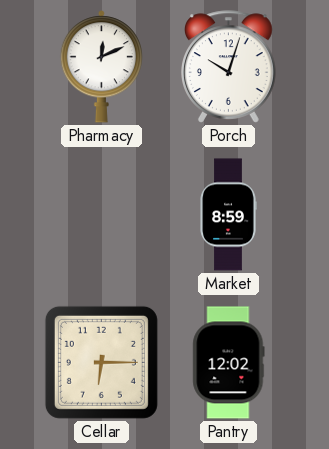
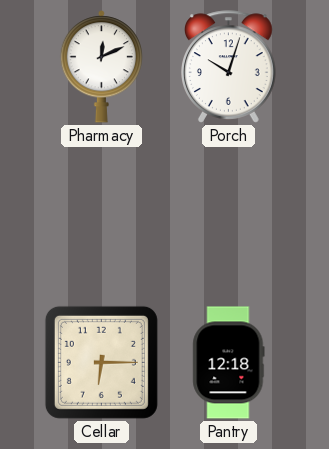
Market: 8:59 -> none (228, 215)
Pantry: 12:02 -> 12:18 (229, 363)
